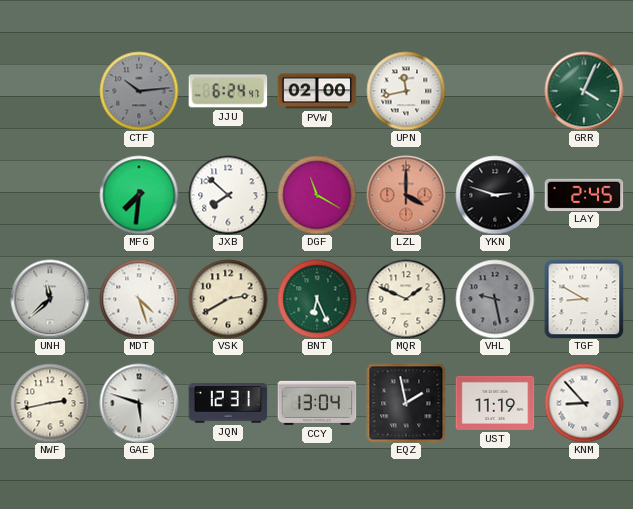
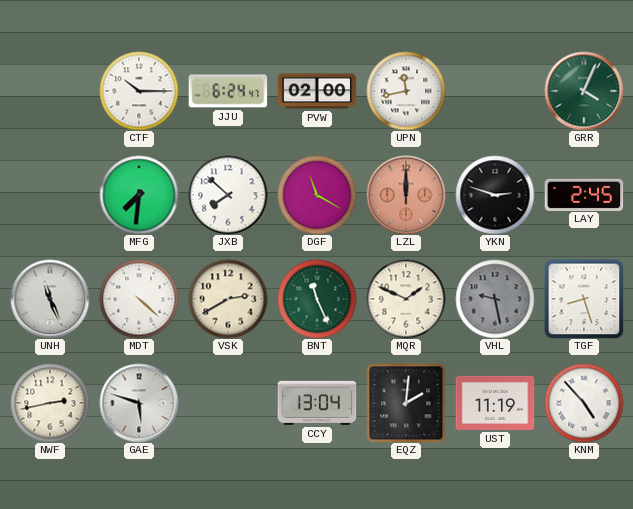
CTF: 10:14 -> 10:15 (139, 91)
CTF dial: grey -> white (139, 91)
LZL: 4:00 -> 12:00 (406, 195)
UNH: 11:38 -> 11:26 (50, 299)
MDT: 4:27 -> 4:22 (139, 299)
BNT: 6:26 -> 11:26 (317, 299)
TGF: 8:50 -> 8:27 (584, 299)
JQN: 12:31 -> none (228, 403)
EQZ: 1:58 -> 2:01 (406, 403)
KNM: 8:53 -> 4:53 (584, 403)
